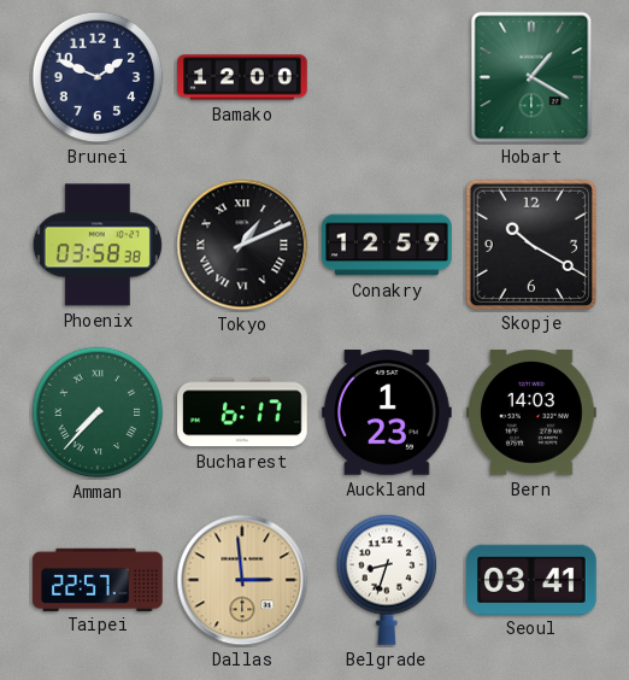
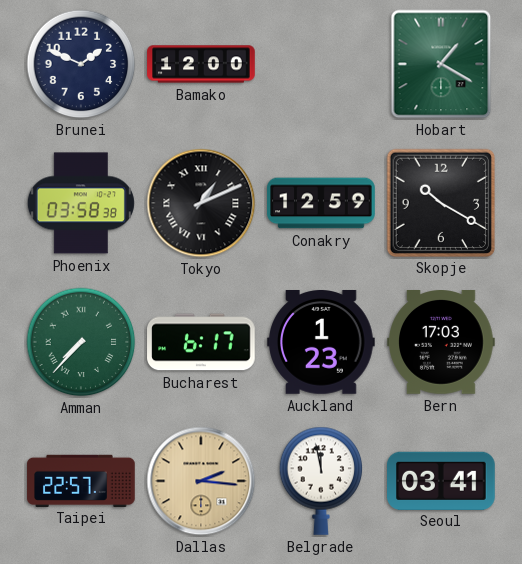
Bern: 14:03 -> 17:03 (441, 343)
Dallas: 2:59 -> 2:16 (201, 481)
Belgrade: 8:33 -> 11:58 (321, 481)
